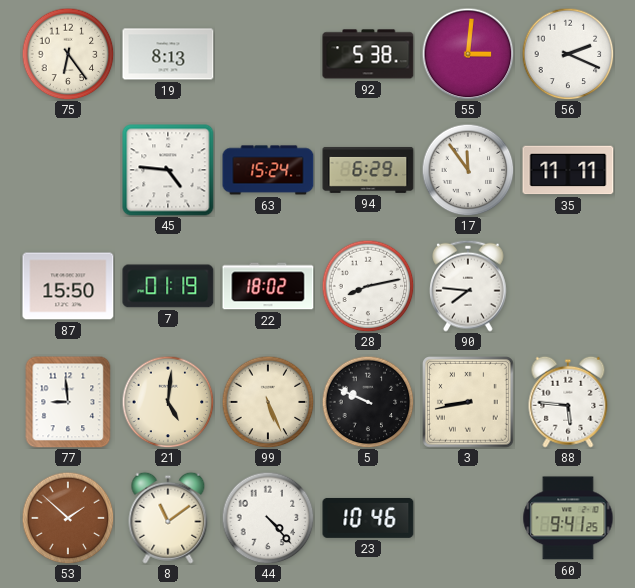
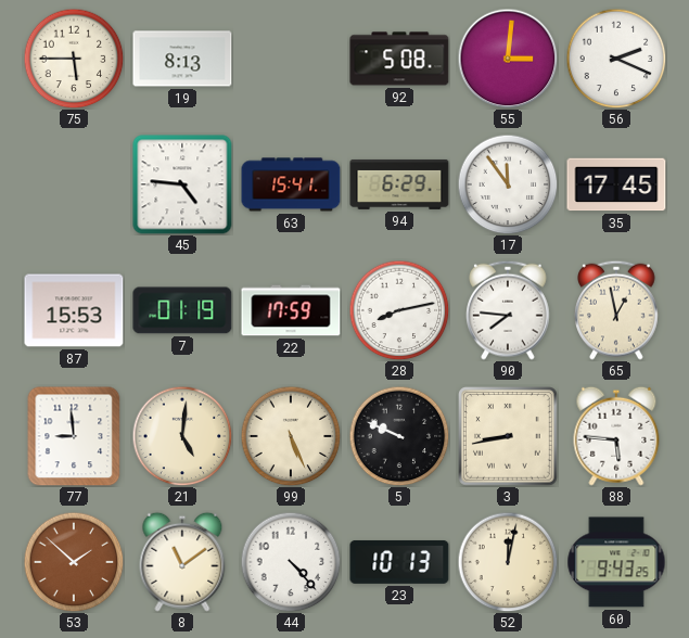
75: 6:24 -> 5:45 (74, 59)
92: 5:38 -> 5:08 (399, 59)
63: 15:24 -> 15:41 (291, 184)
35: 11:11 -> 17:45 (616, 184)
87: 15:50 -> 15:53 (74, 310)
22: 18:02 -> 17:59 (291, 310)
65: none -> 12:58 (617, 310)
23: 10:46 -> 10:13 (399, 562)
52: none -> 12:02 (508, 562)
60: 9:41 -> 9:43 (616, 562)
